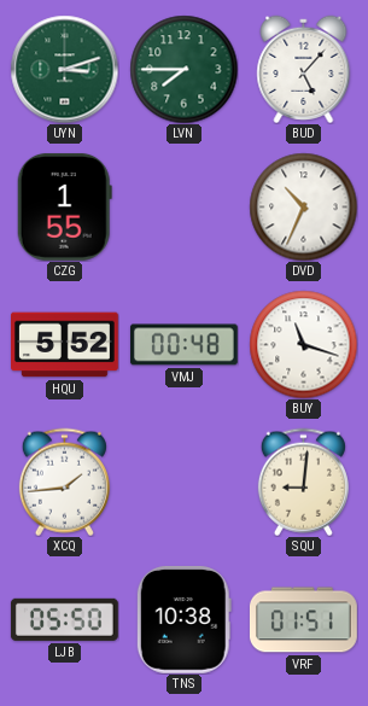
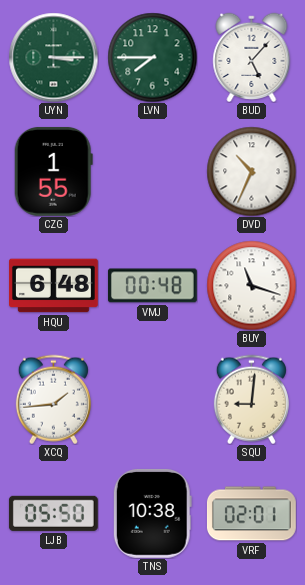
UYN: 3:12 -> 3:15 (53, 57)
HQU: 5:52 -> 6:48 (54, 286)
VRF: 01:51 -> 02:01 (251, 514)
